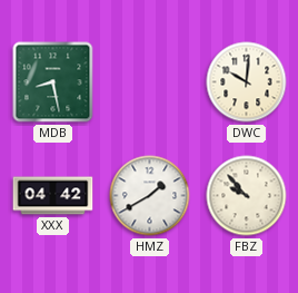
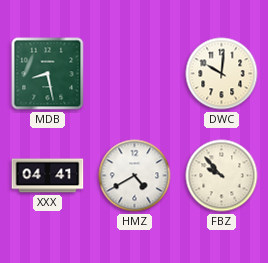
XXX: 04:42 -> 04:41 (48, 176)
HMZ: 1:40 -> 4:40 (135, 176)
